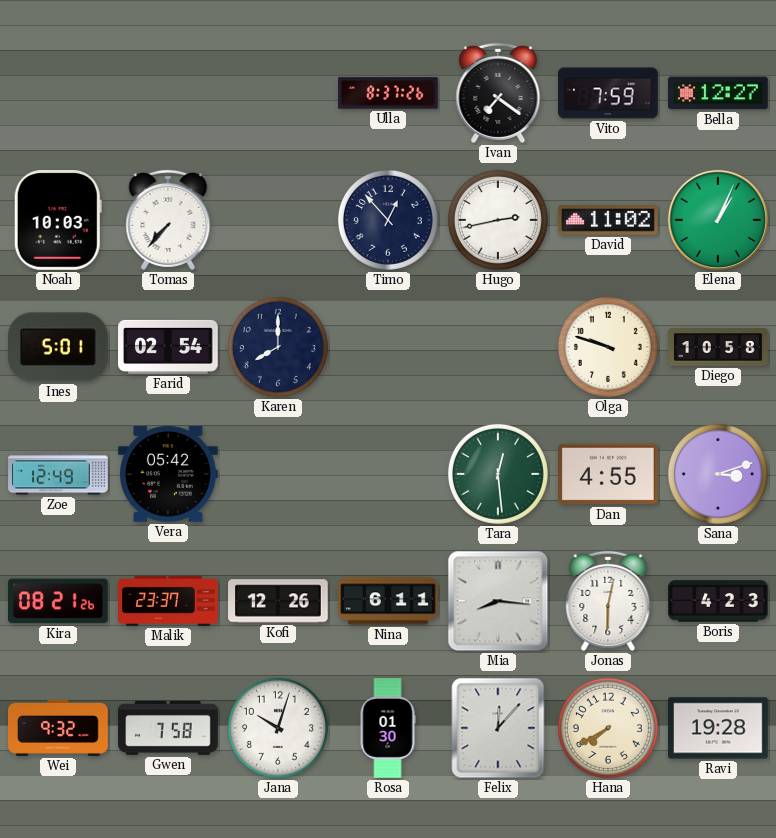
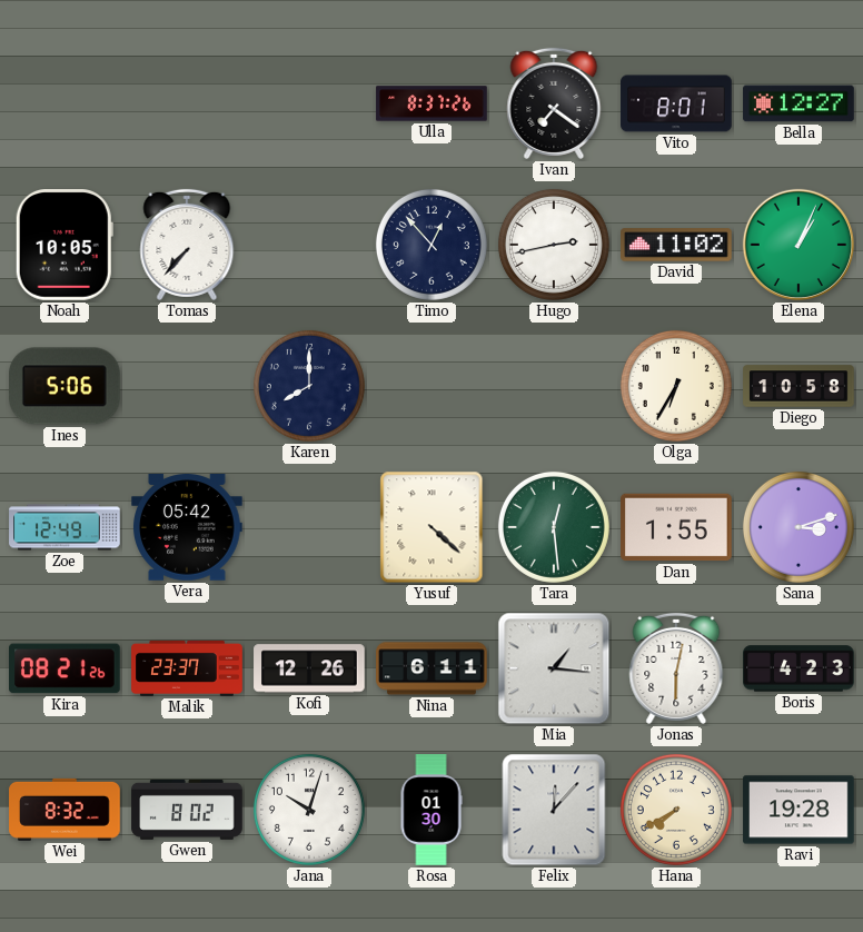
Vito: 7:59 -> 8:01 (676, 103)
Noah: 10:03 -> 10:05 (65, 246)
Ines: 5:01 -> 5:06 (66, 386)
Farid: 02:54 -> none (168, 347)
Olga: 9:48 -> 6:35 (676, 386)
Yusuf: none -> 4:22 (431, 527)
Dan: 4:55 -> 1:55 (676, 527)
Mia: 8:16 -> 1:16 (554, 668)
Wei: 9:32 -> 8:32 (65, 810)
Gwen: 7:58 -> 8:02 (187, 810)
